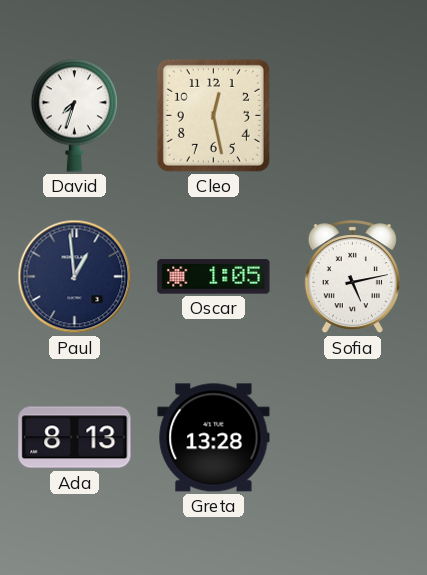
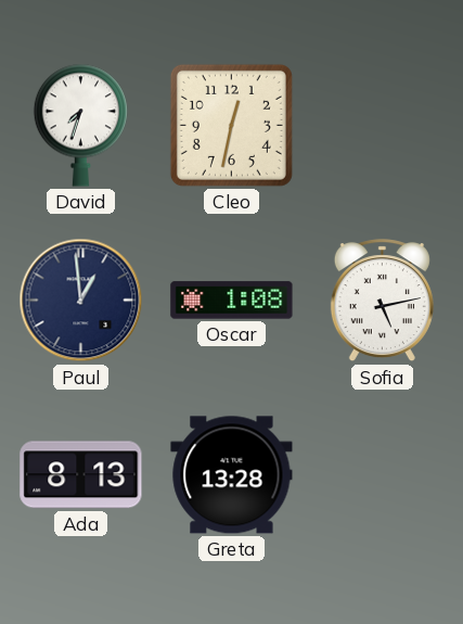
Cleo: 12:28 -> 12:32 (231, 125)
Oscar: 1:05 -> 1:08 (232, 301)
